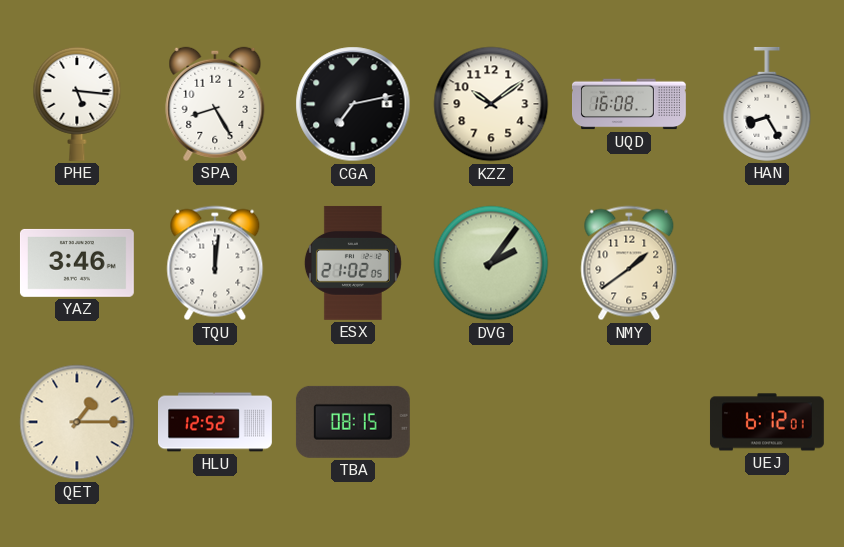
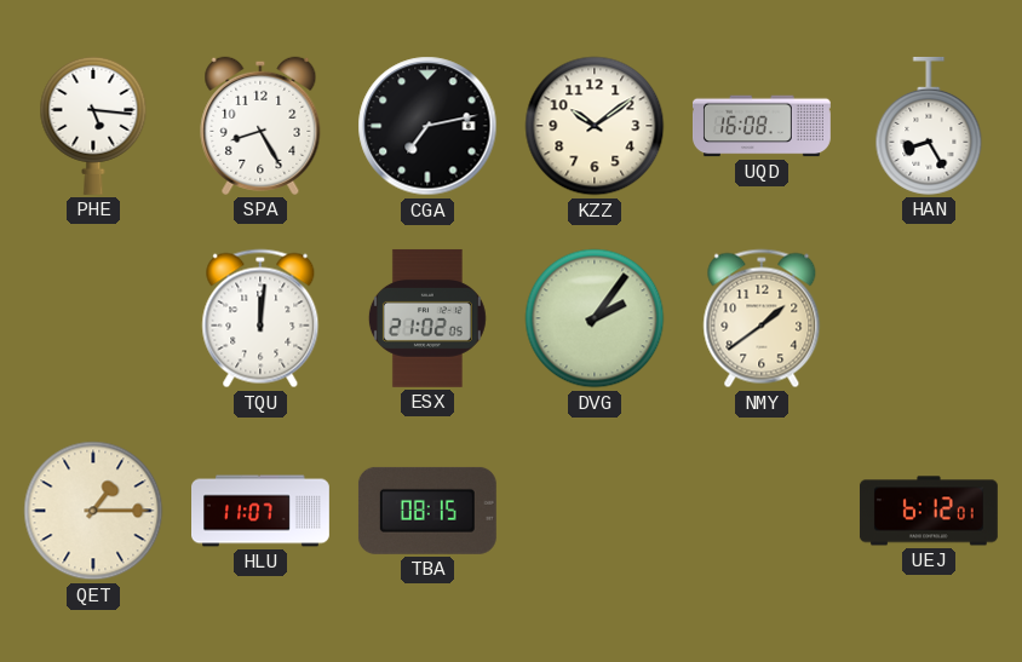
YAZ: 3:46 -> none (77, 263)
HLU: 12:52 -> 11:07 (262, 511)
